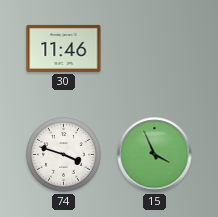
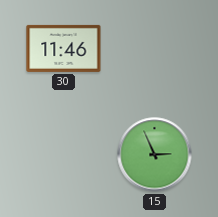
74: 3:48 -> none (64, 155)
15: 3:56 -> 2:56 (155, 155)
